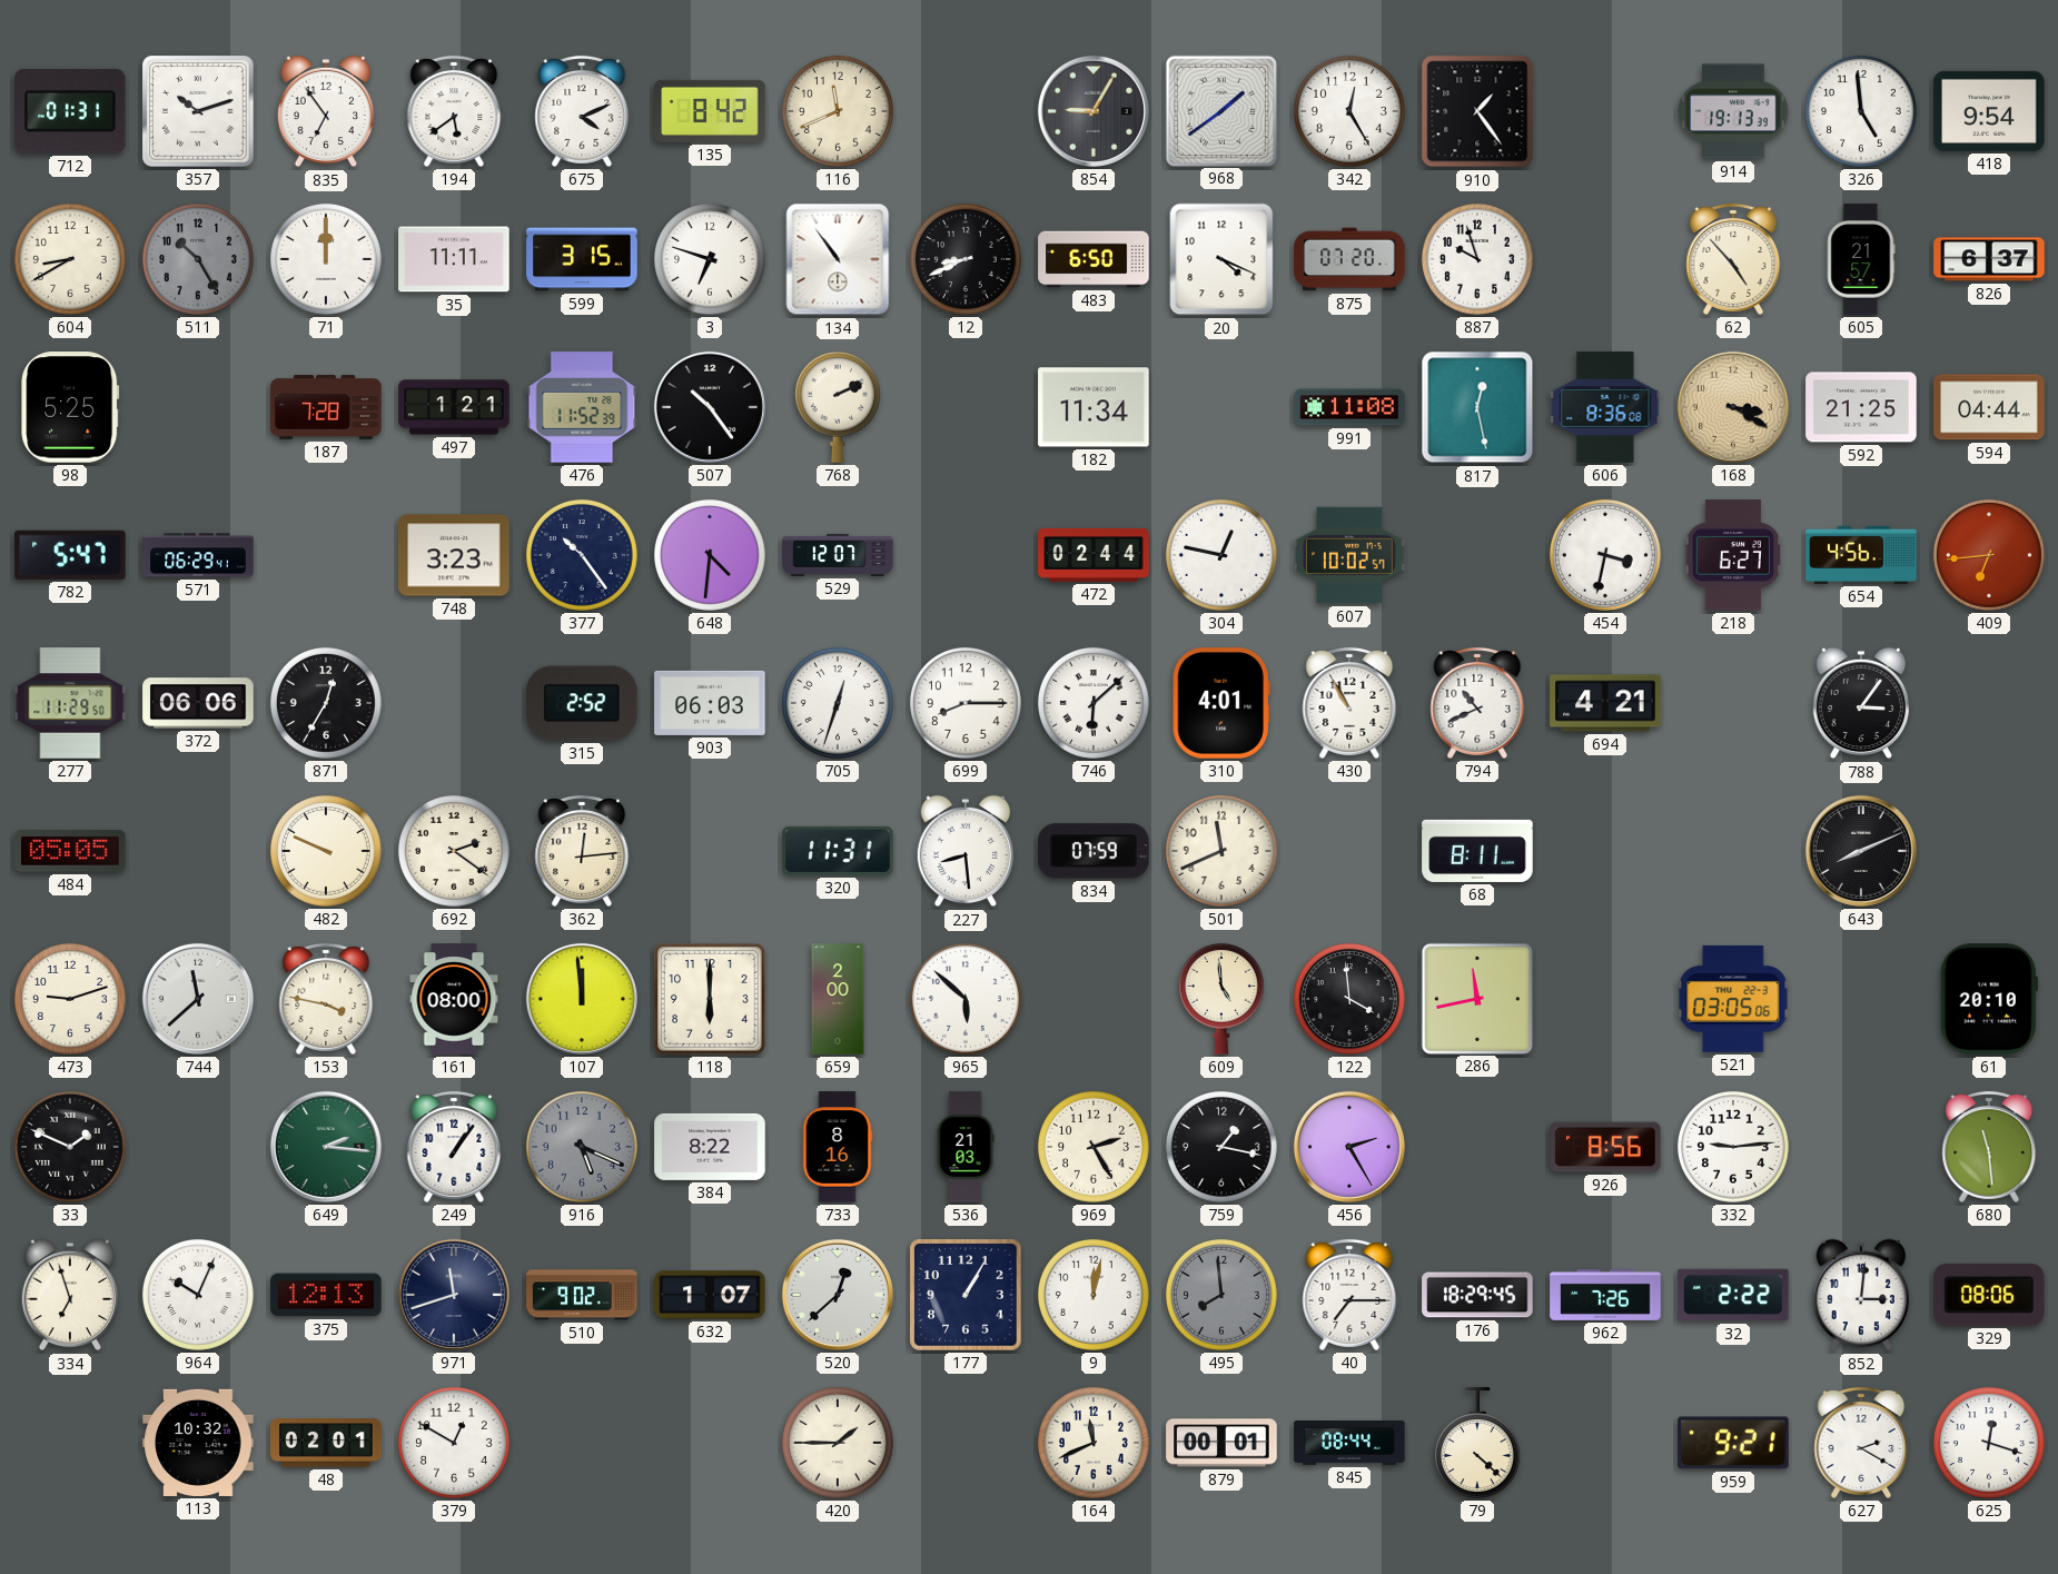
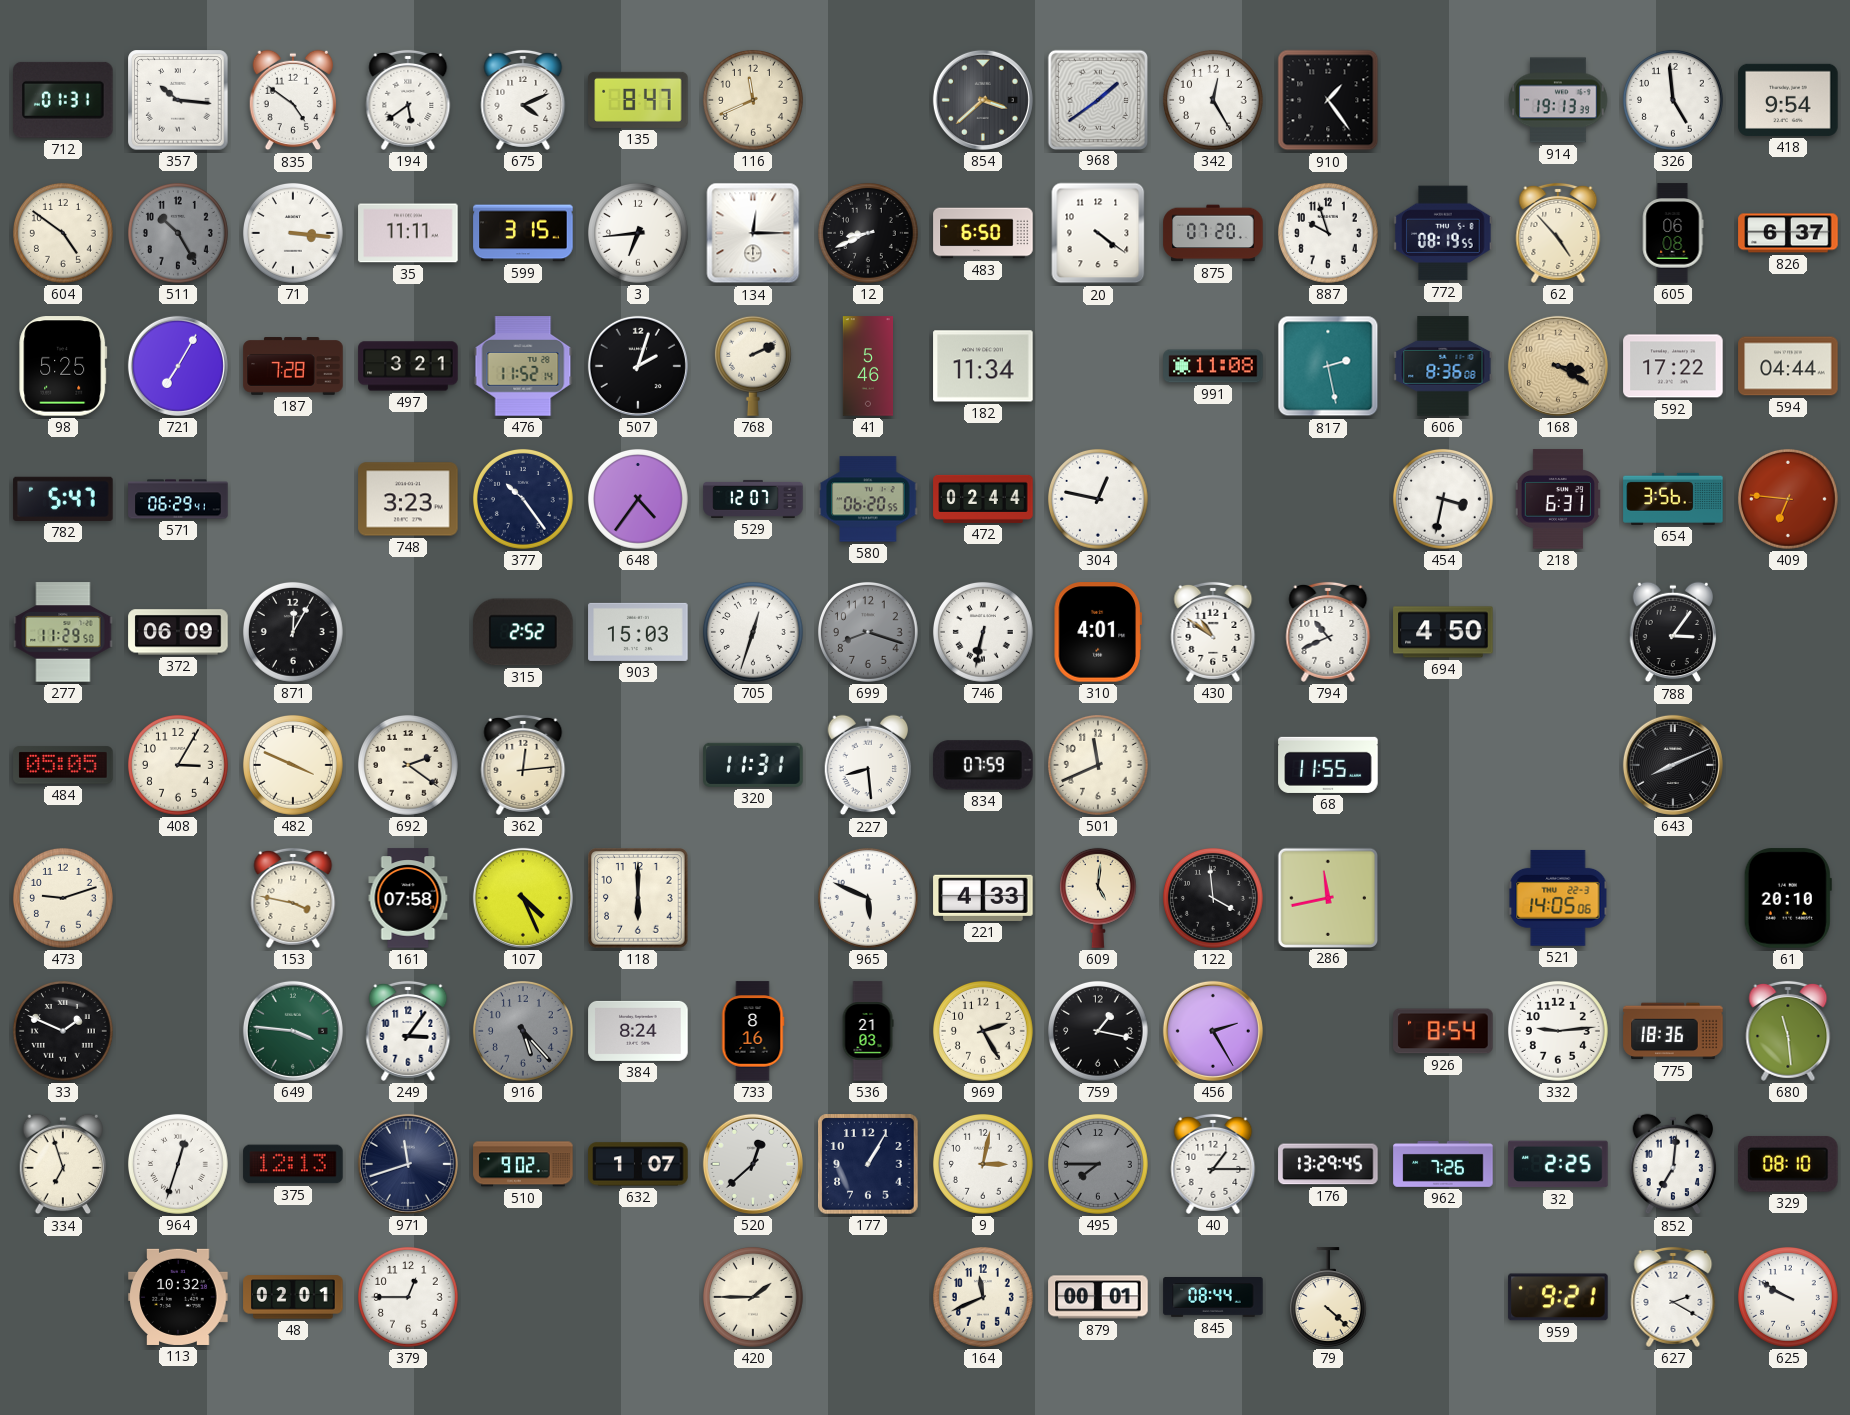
357: 10:12 -> 10:16 (178, 100)
835: 6:54 -> 4:51 (293, 100)
135: 8:42 -> 8:47 (638, 100)
854: 9:05 -> 3:38 (983, 100)
604: 8:40 -> 4:51 (63, 233)
71: 12:00 -> 3:16 (293, 233)
3: 6:48 -> 6:44 (638, 233)
134: 10:54 -> 12:15 (753, 233)
20: 4:19 -> 4:21 (1098, 233)
772: none -> 08:19 (1443, 233)
605: 21:57 -> 06:08 (1673, 233)
721: none -> 7:05 (178, 366)
497: 1:21 -> 3:21 (408, 366)
476: 11:52:39 -> 11:52:14 (523, 366)
507: 10:24 -> 2:03 (638, 366)
41: none -> 5:46 (867, 366)
817: 12:28 -> 2:28 (1328, 366)
592: 21:25 -> 17:22 (1673, 366)
648: 4:31 -> 4:36 (638, 499)
580: none -> 06:20 (868, 499)
607: 10:02 -> none (1349, 555)
218: 6:27 -> 6:31 (1558, 499)
654: 4:56 -> 3:56 (1673, 499)
409: 6:44 -> 6:46 (1788, 499)
372: 06:06 -> 06:09 (178, 632)
871: 12:35 -> 12:05 (293, 632)
903: 06:03 -> 15:03 (638, 632)
699: 8:15 -> 8:18 (868, 632)
699 dial: white -> grey (868, 632)
746: 6:08 -> 6:32 (983, 632)
430: 10:55 -> 10:51 (1213, 632)
694: 4:21 -> 4:50 (1443, 632)
408: none -> 3:05 (178, 765)
482: 9:49 -> 3:49 (293, 765)
68: 8:11 -> 11:55 (1328, 765)
744: 11:38 -> none (198, 999)
161: 08:00 -> 07:58 (408, 898)
107: 11:59 -> 4:26 (523, 898)
659: 2:00 -> none (838, 999)
965: 5:52 -> 5:49 (868, 898)
221: none -> 4:33 (983, 898)
609: 4:59 -> 5:01 (1098, 898)
521: 03:05 -> 14:05 (1558, 898)
649: 2:16 -> 3:46 (293, 1031)
249: 1:06 -> 3:06 (408, 1031)
916: 5:19 -> 5:23 (523, 1031)
384: 8:22 -> 8:24 (638, 1031)
926: 8:56 -> 8:54 (1443, 1031)
775: none -> 18:36 (1673, 1031)
964: 10:04 -> 12:33 (178, 1164)
9: 12:02 -> 3:02 (983, 1164)
495: 7:59 -> 7:45 (1098, 1164)
40: 7:15 -> 1:15 (1213, 1164)
176: 18:29 -> 13:29 (1328, 1164)
32: 2:22 -> 2:25 (1558, 1164)
852: 3:01 -> 7:01 (1673, 1164)
329: 08:06 -> 08:10 (1789, 1164)
379: 12:50 -> 12:45 (408, 1297)
625: 12:18 -> 9:50 (1788, 1297)
